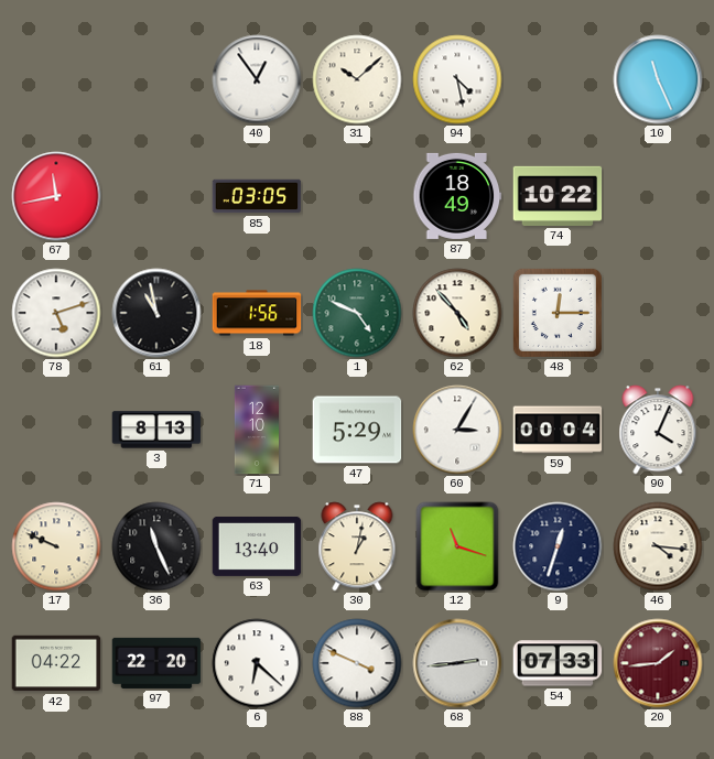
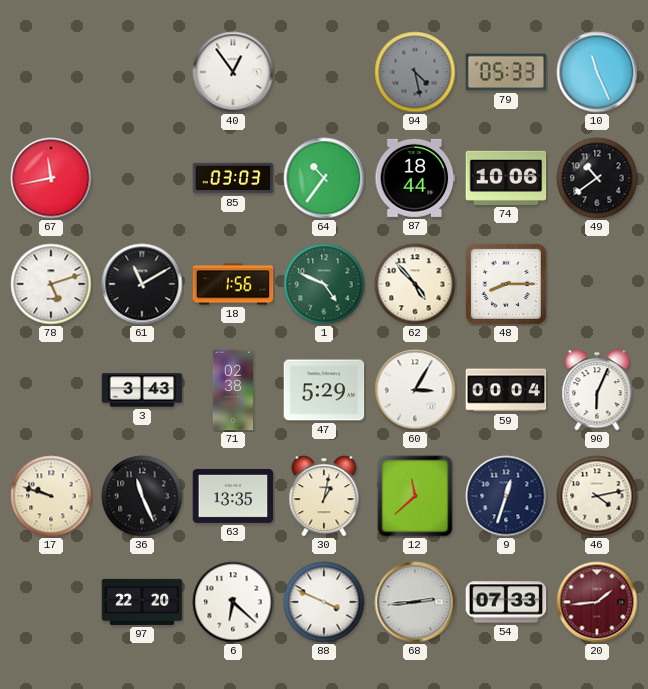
31: 10:08 -> none (357, 79)
94 dial: white -> grey (415, 72)
79: none -> 05:33 (506, 72)
85: 03:05 -> 03:03 (233, 178)
64: none -> 10:36 (324, 178)
87: 18:49 -> 18:44 (415, 178)
74: 10:22 -> 10:06 (506, 178)
49: none -> 10:39 (597, 178)
61: 10:58 -> 11:10 (142, 284)
48: 12:15 -> 8:15 (506, 284)
3: 8:13 -> 3:43 (142, 390)
71: 12:10 -> 02:38 (232, 390)
90: 4:04 -> 6:04 (597, 390)
17: 9:49 -> 9:48 (51, 496)
63: 13:40 -> 13:35 (233, 496)
12: 11:18 -> 11:38 (415, 496)
46: 4:16 -> 4:13 (597, 496)
42: 04:22 -> none (56, 663)
